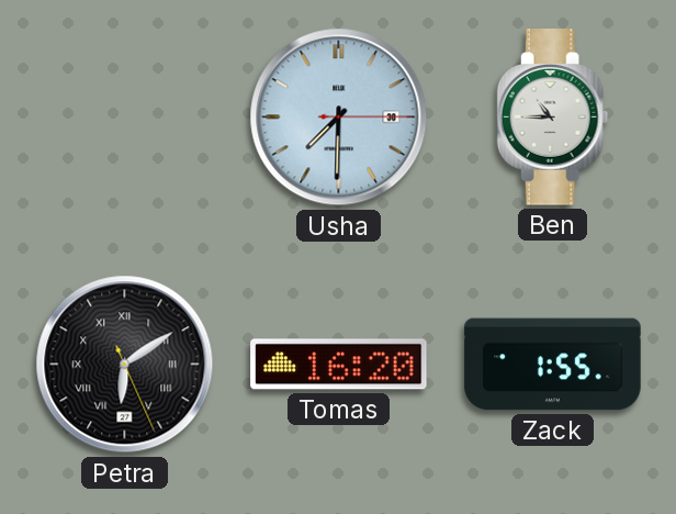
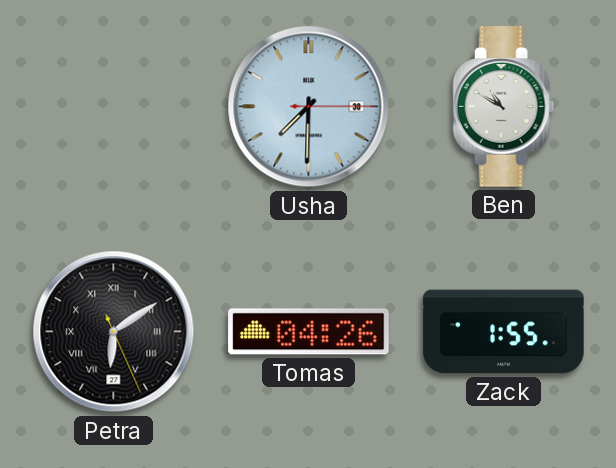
Ben: 10:45 -> 10:50 (504, 107)
Tomas: 16:20 -> 04:26 (309, 332)
